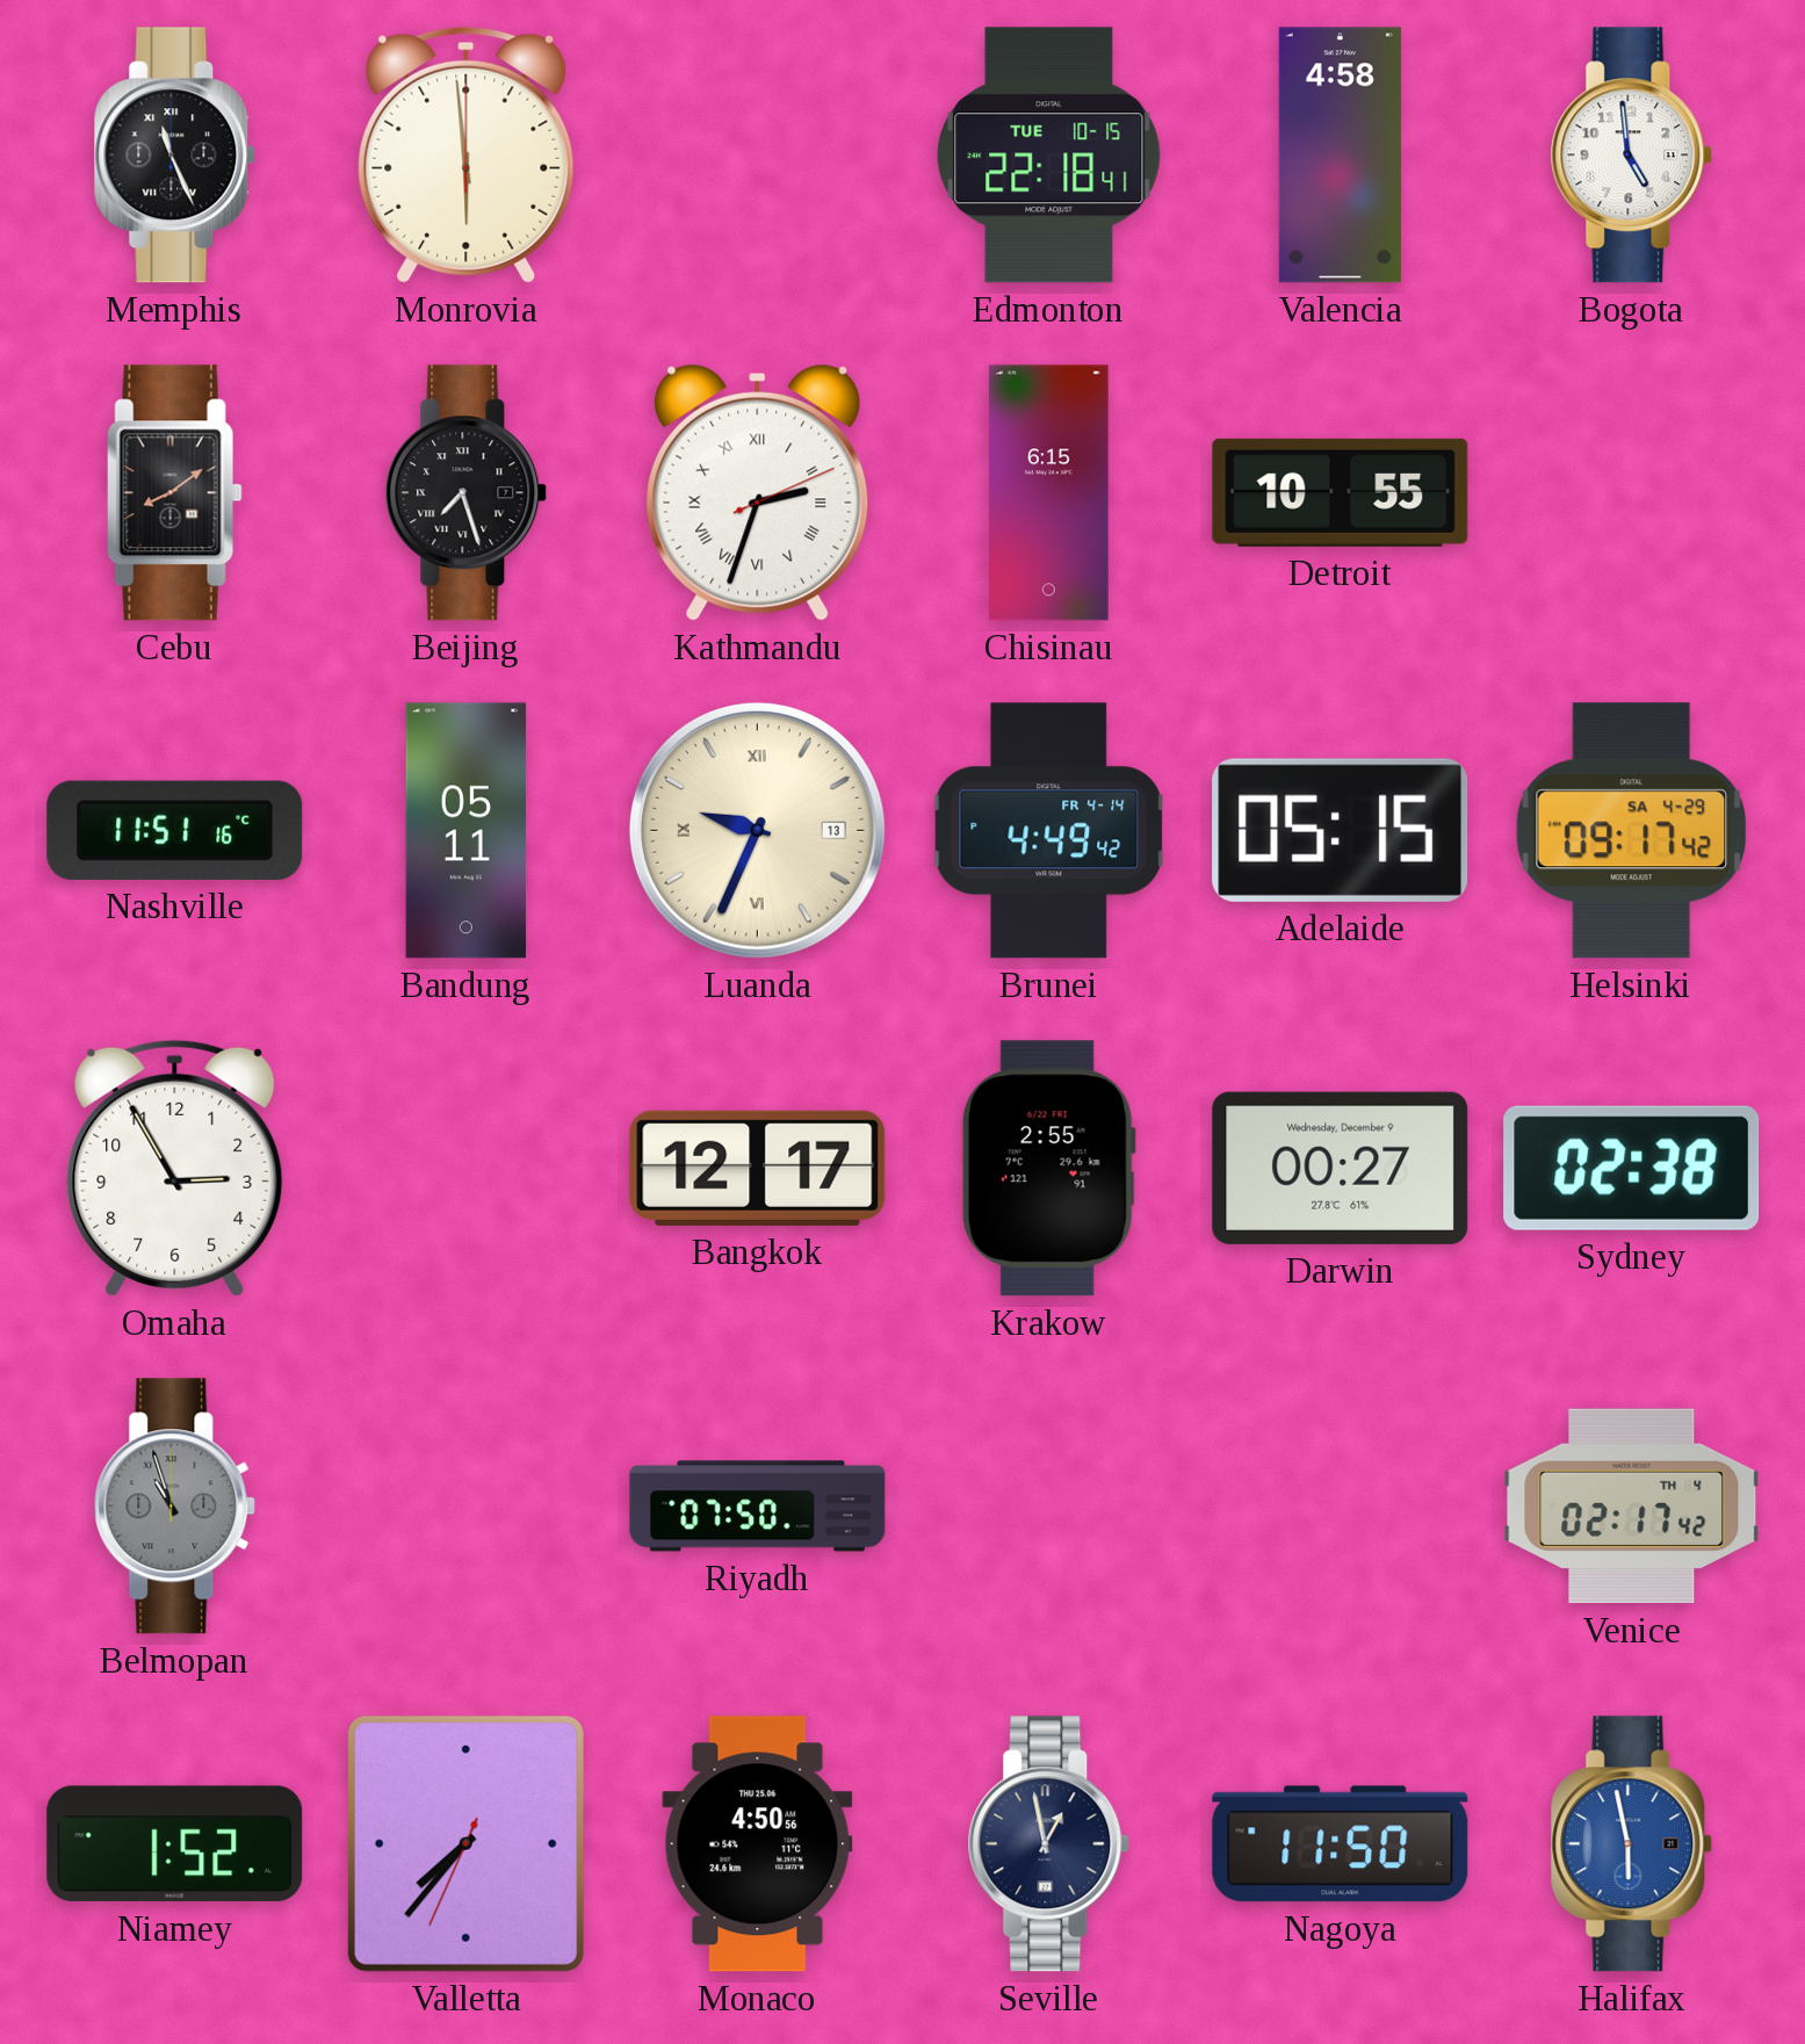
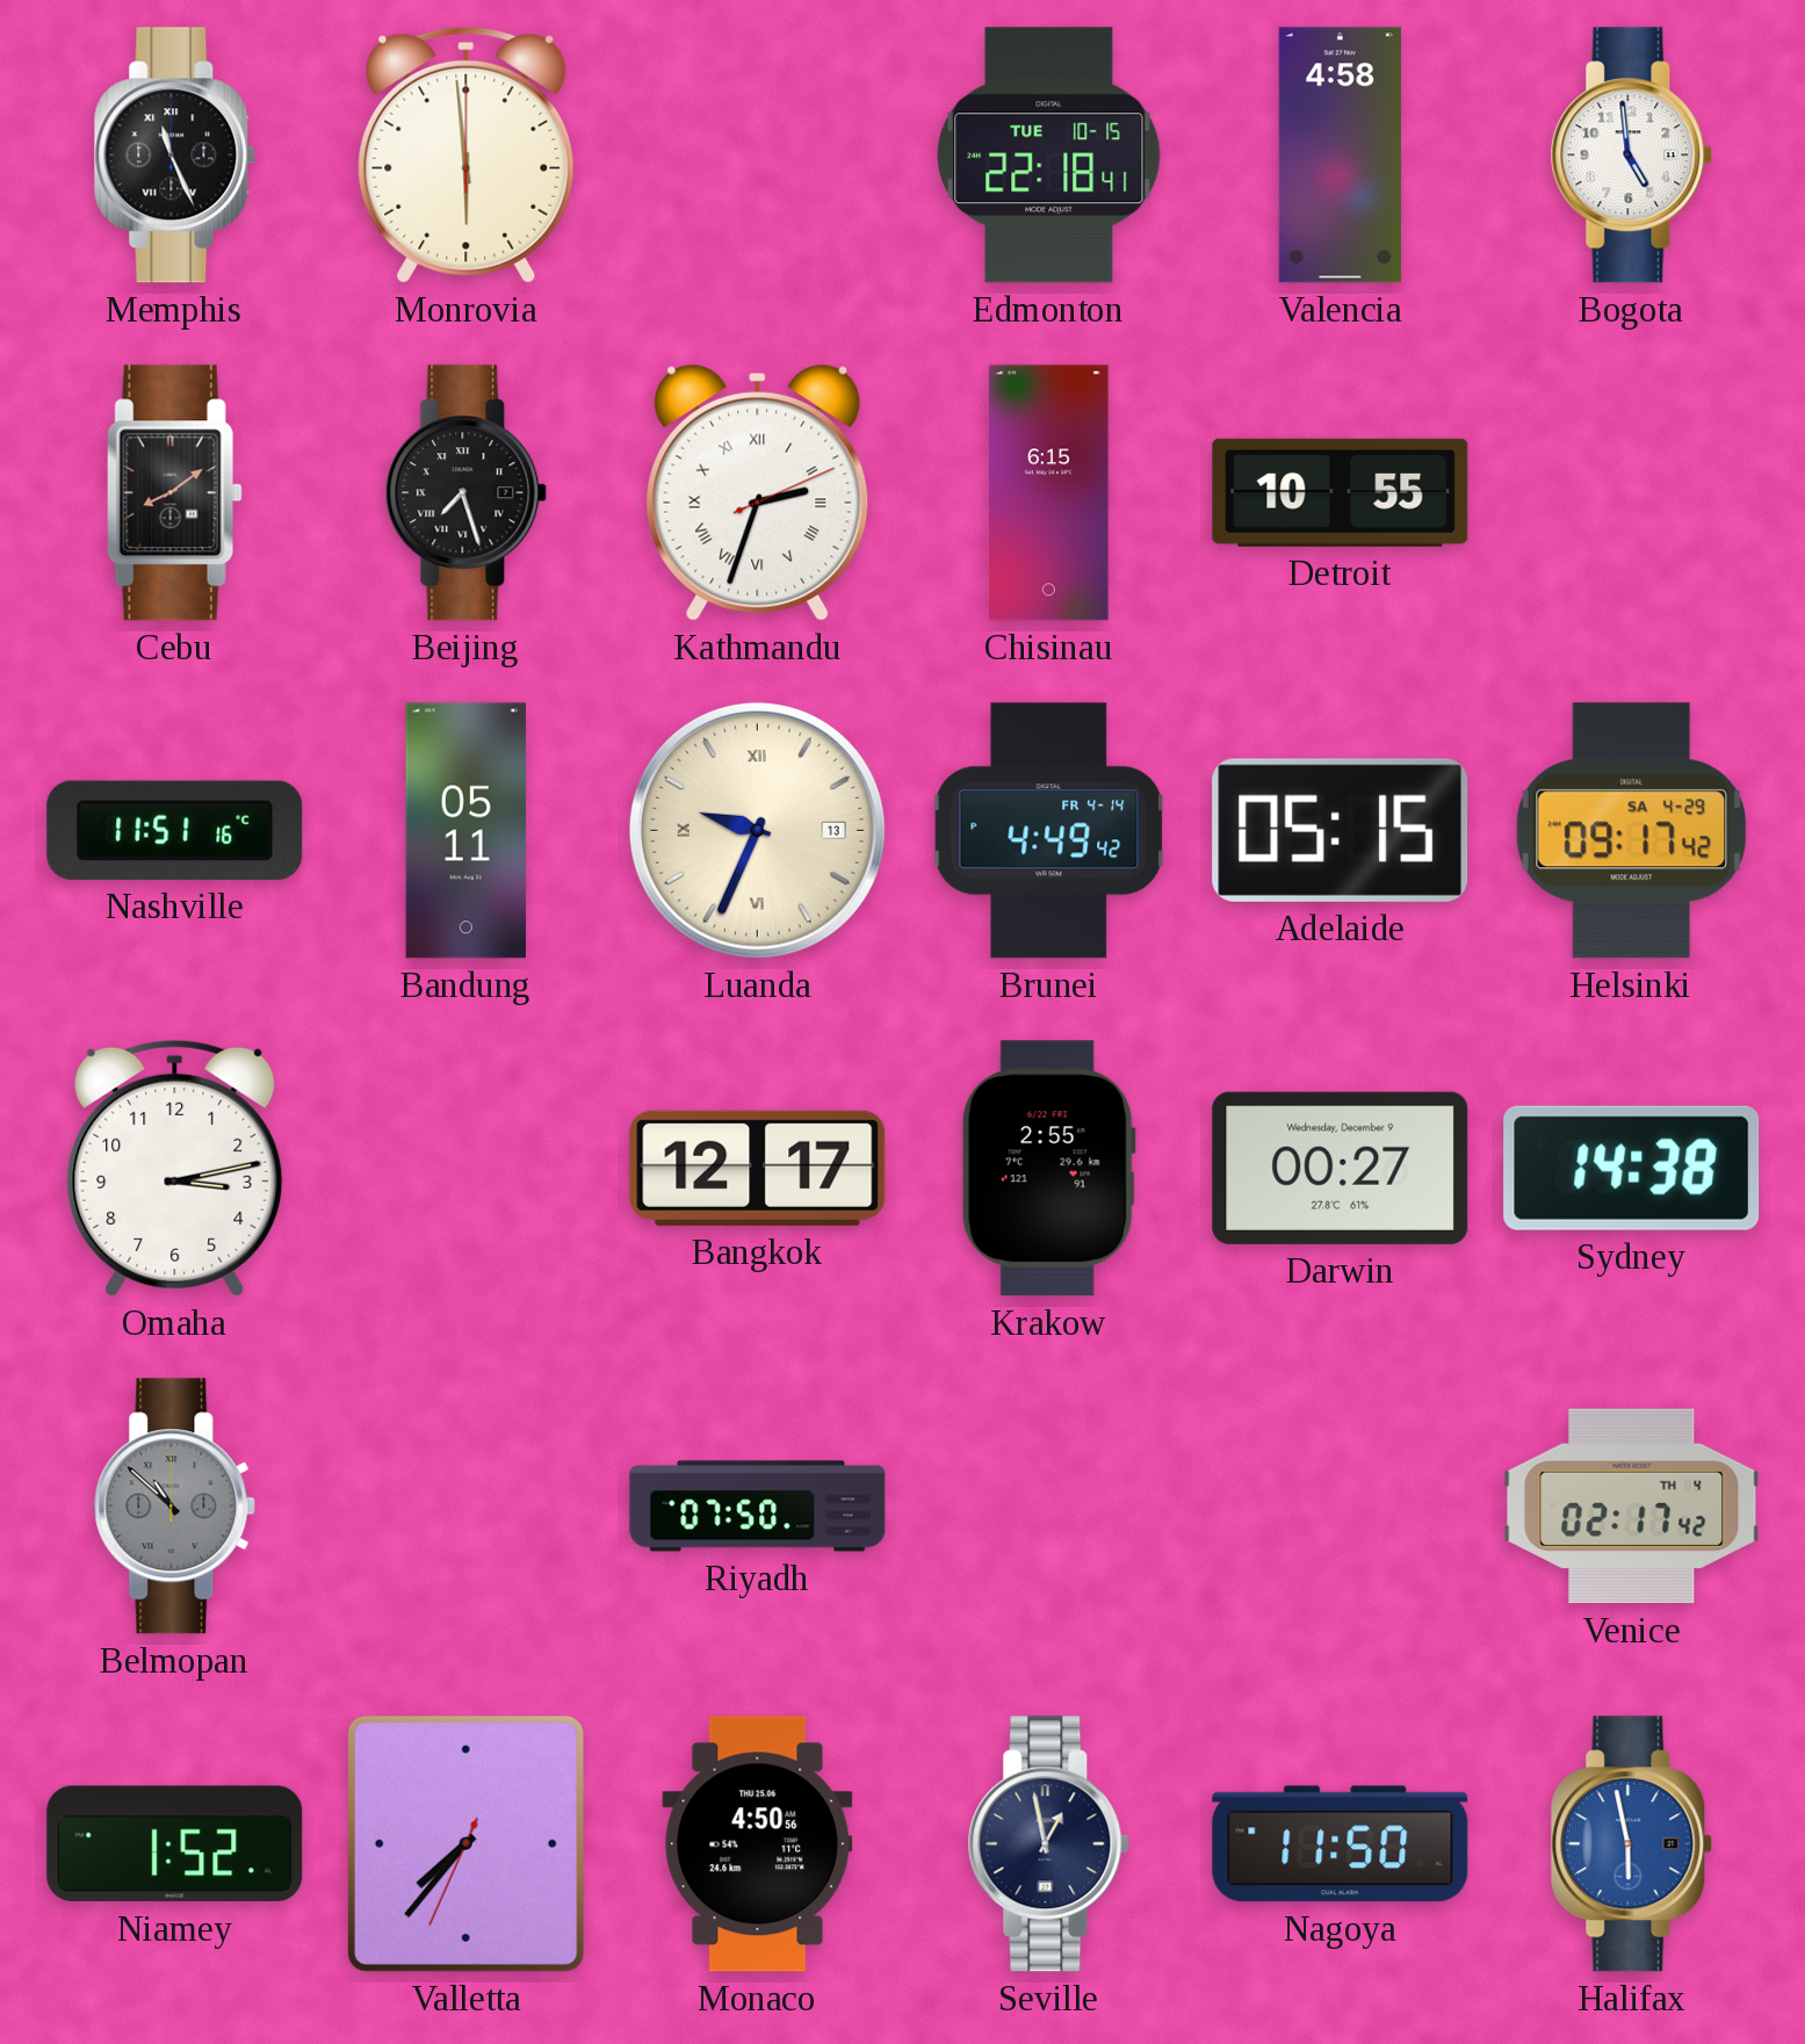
Omaha: 2:55 -> 3:13 (175, 1168)
Sydney: 02:38 -> 14:38 (1632, 1168)
Belmopan: 10:57 -> 10:52 (175, 1507)
